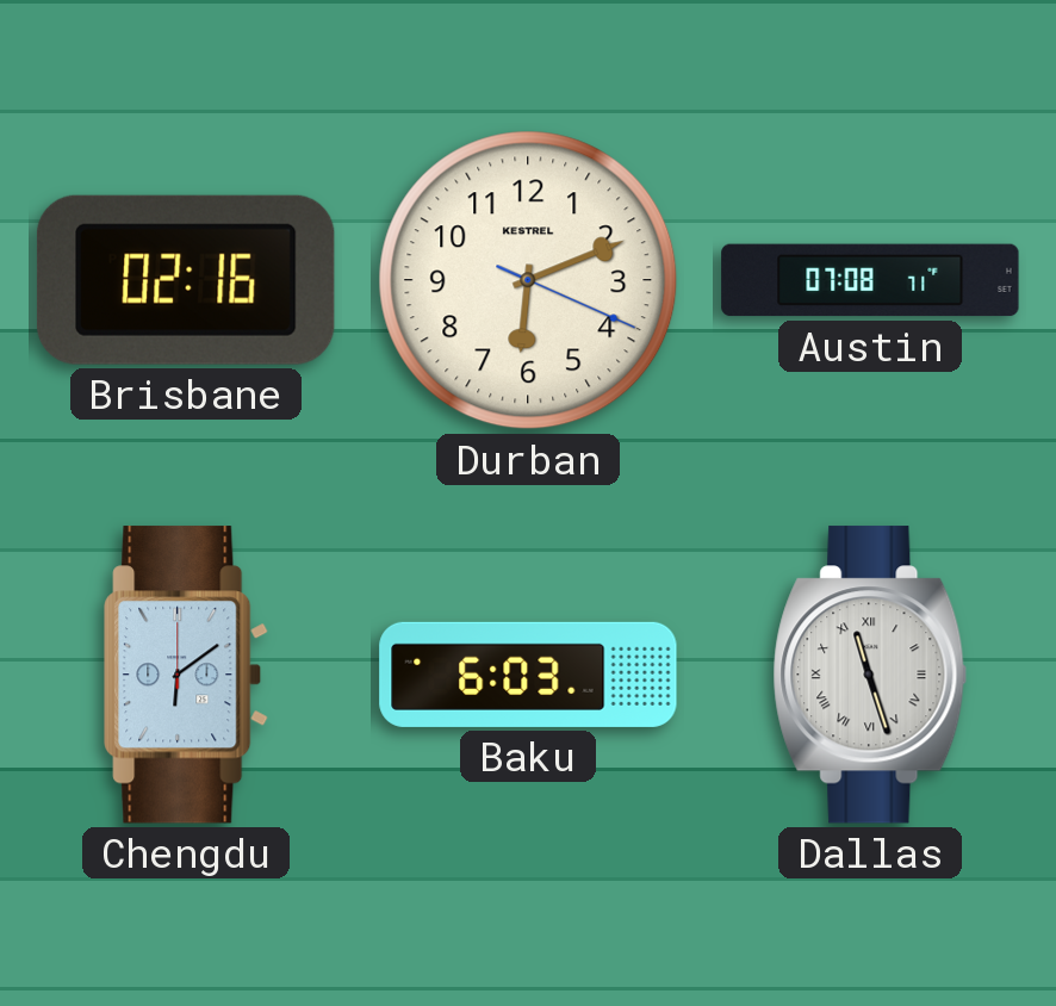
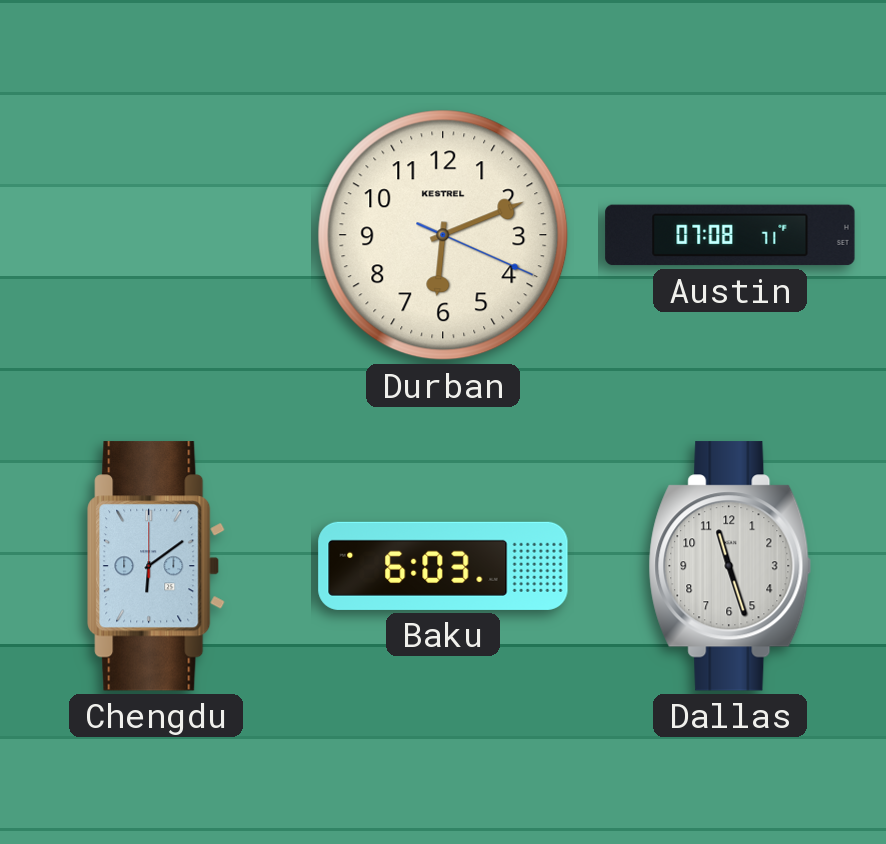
Brisbane: 02:16 -> none (186, 280)
Dallas numerals: Roman -> Arabic (730, 566)
